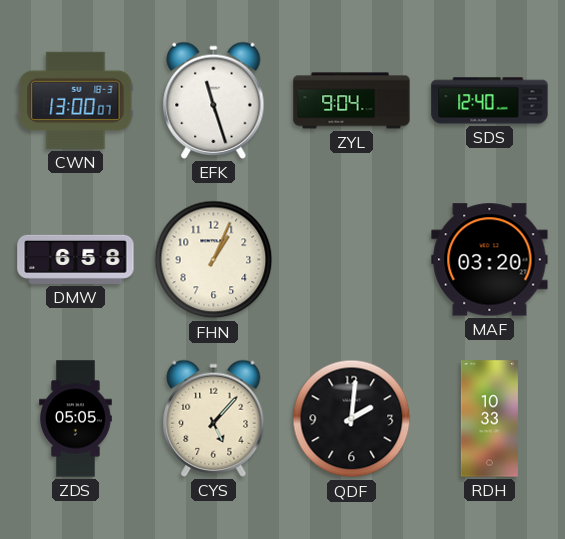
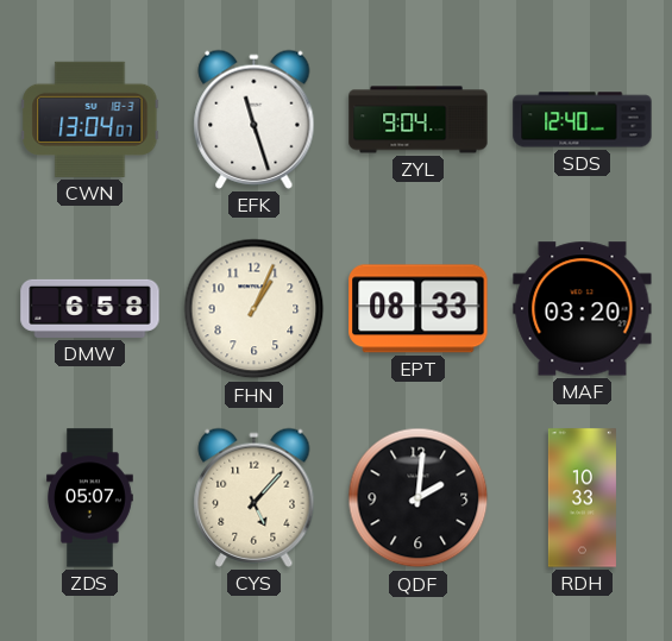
CWN: 13:00 -> 13:04 (90, 119)
EPT: none -> 08:33 (419, 309)
ZDS: 05:05 -> 05:07 (90, 498)
